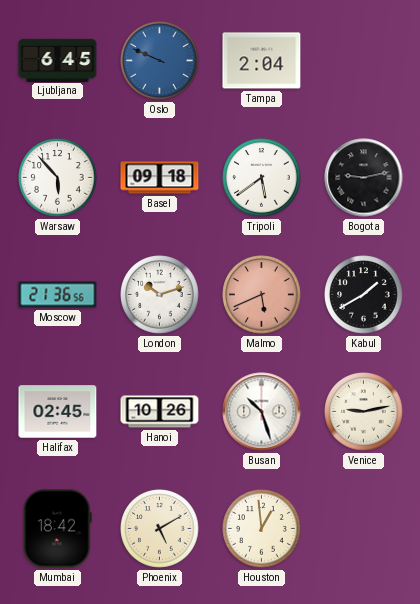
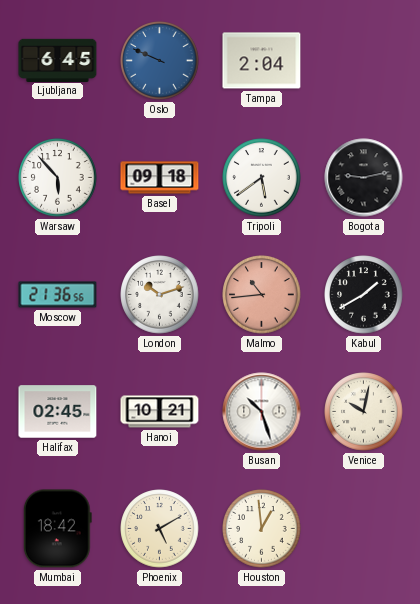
Malmo: 5:41 -> 10:44 (262, 295)
Hanoi: 10:26 -> 10:21 (160, 412)
Venice: 9:13 -> 10:02 (364, 412)
